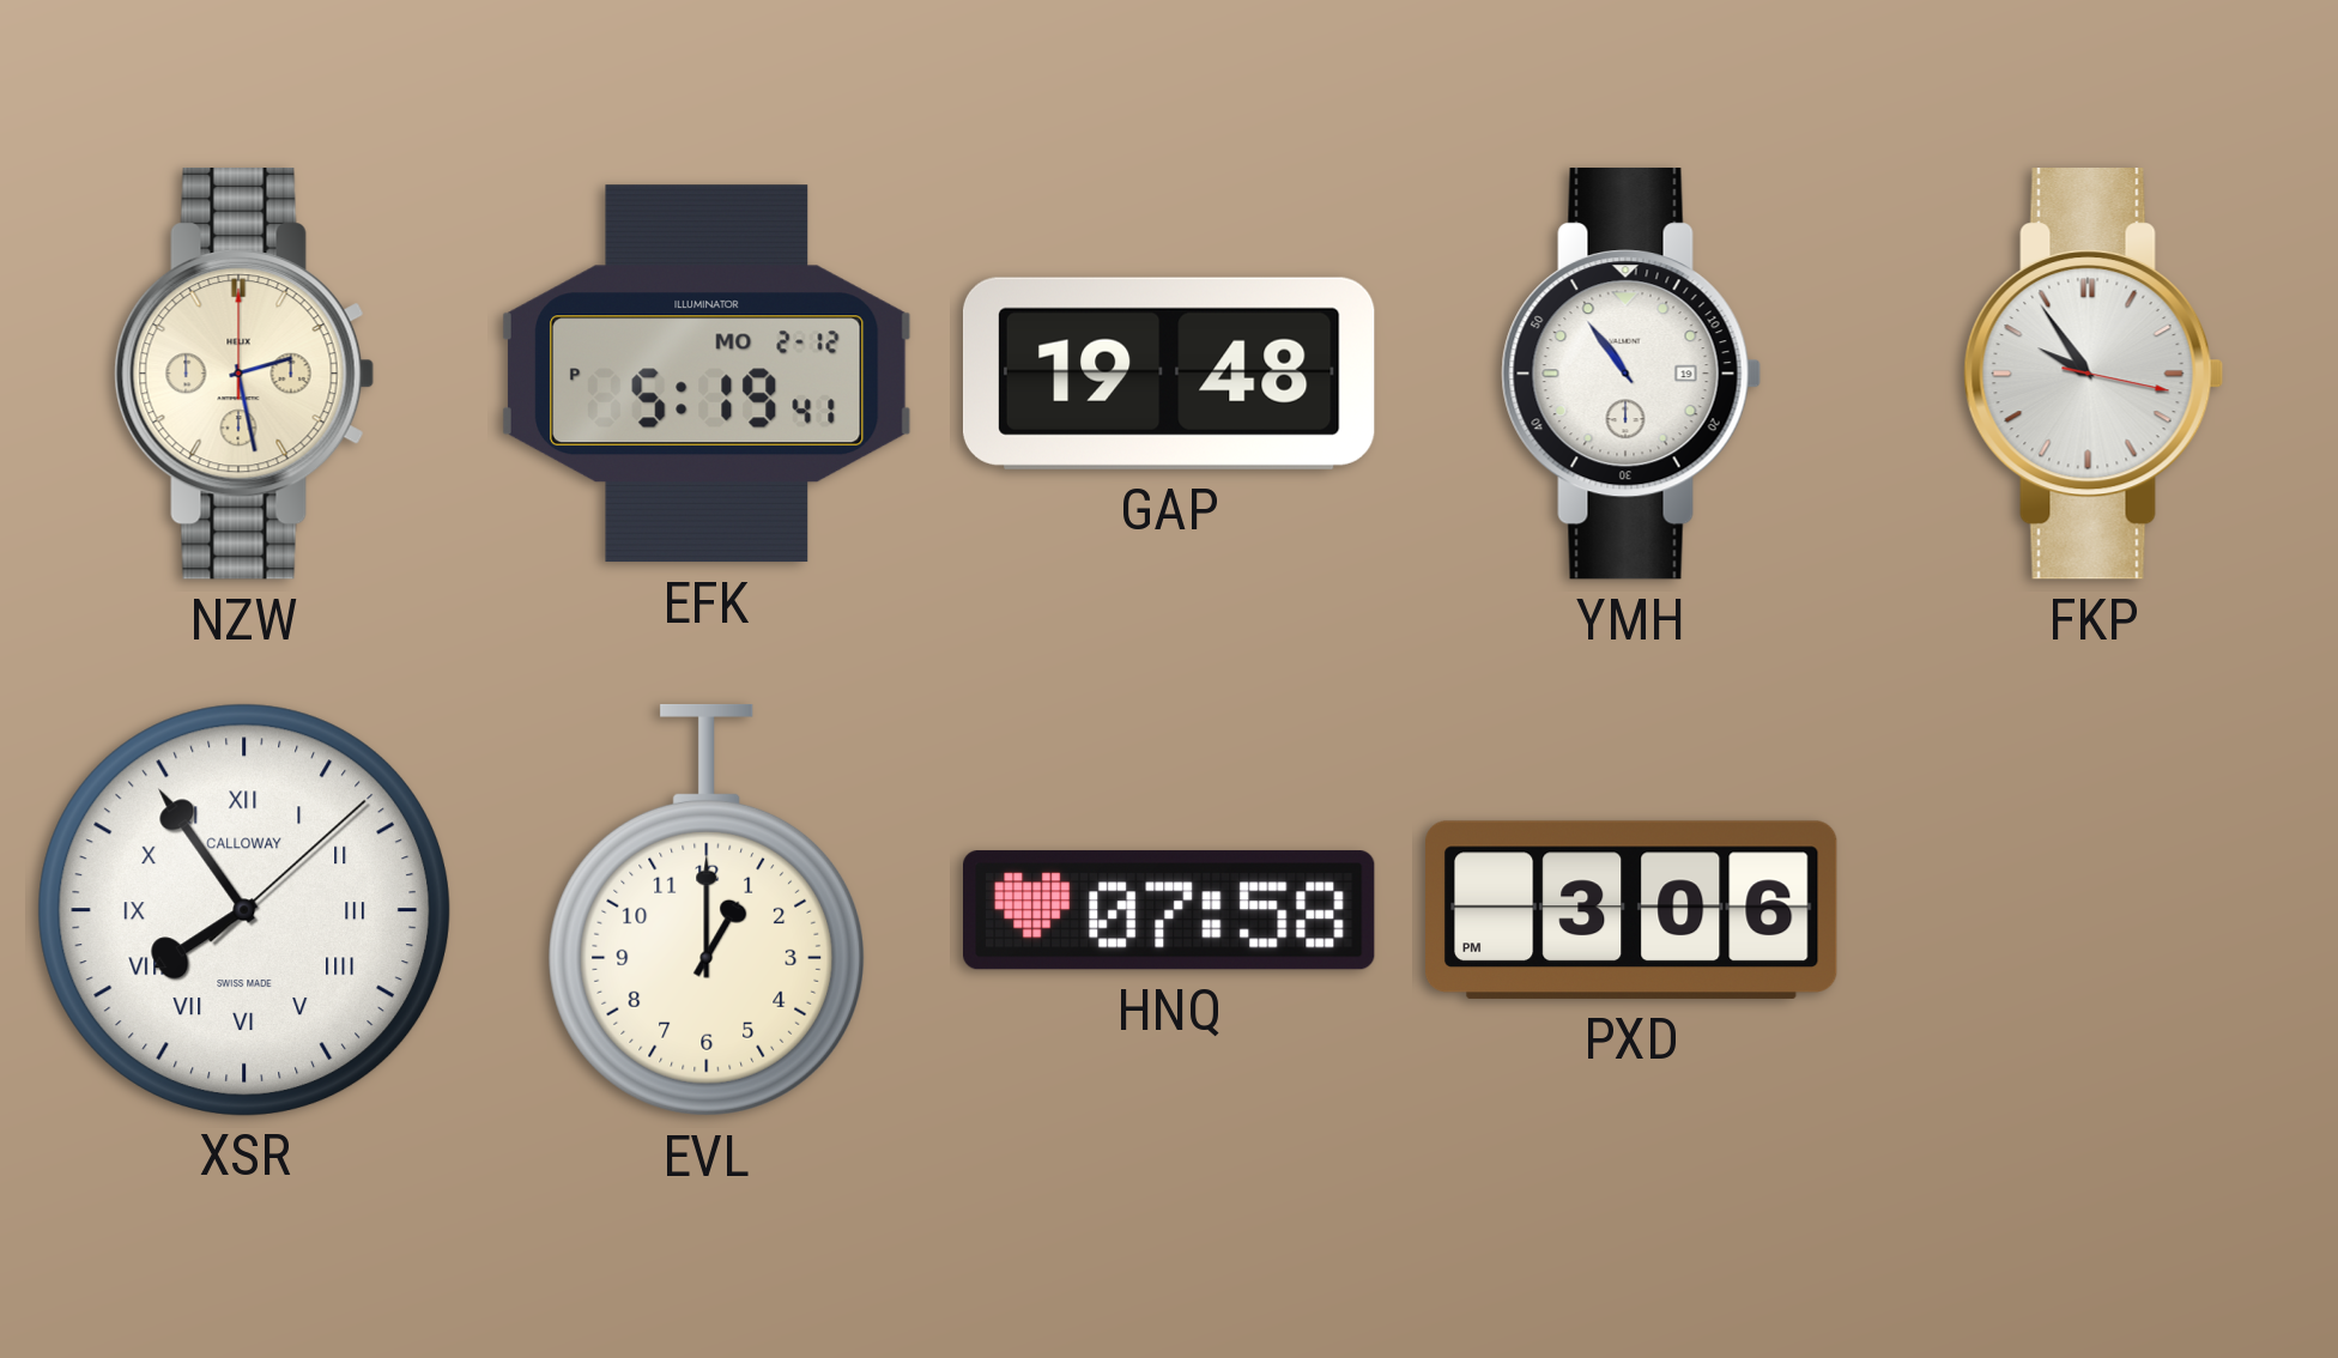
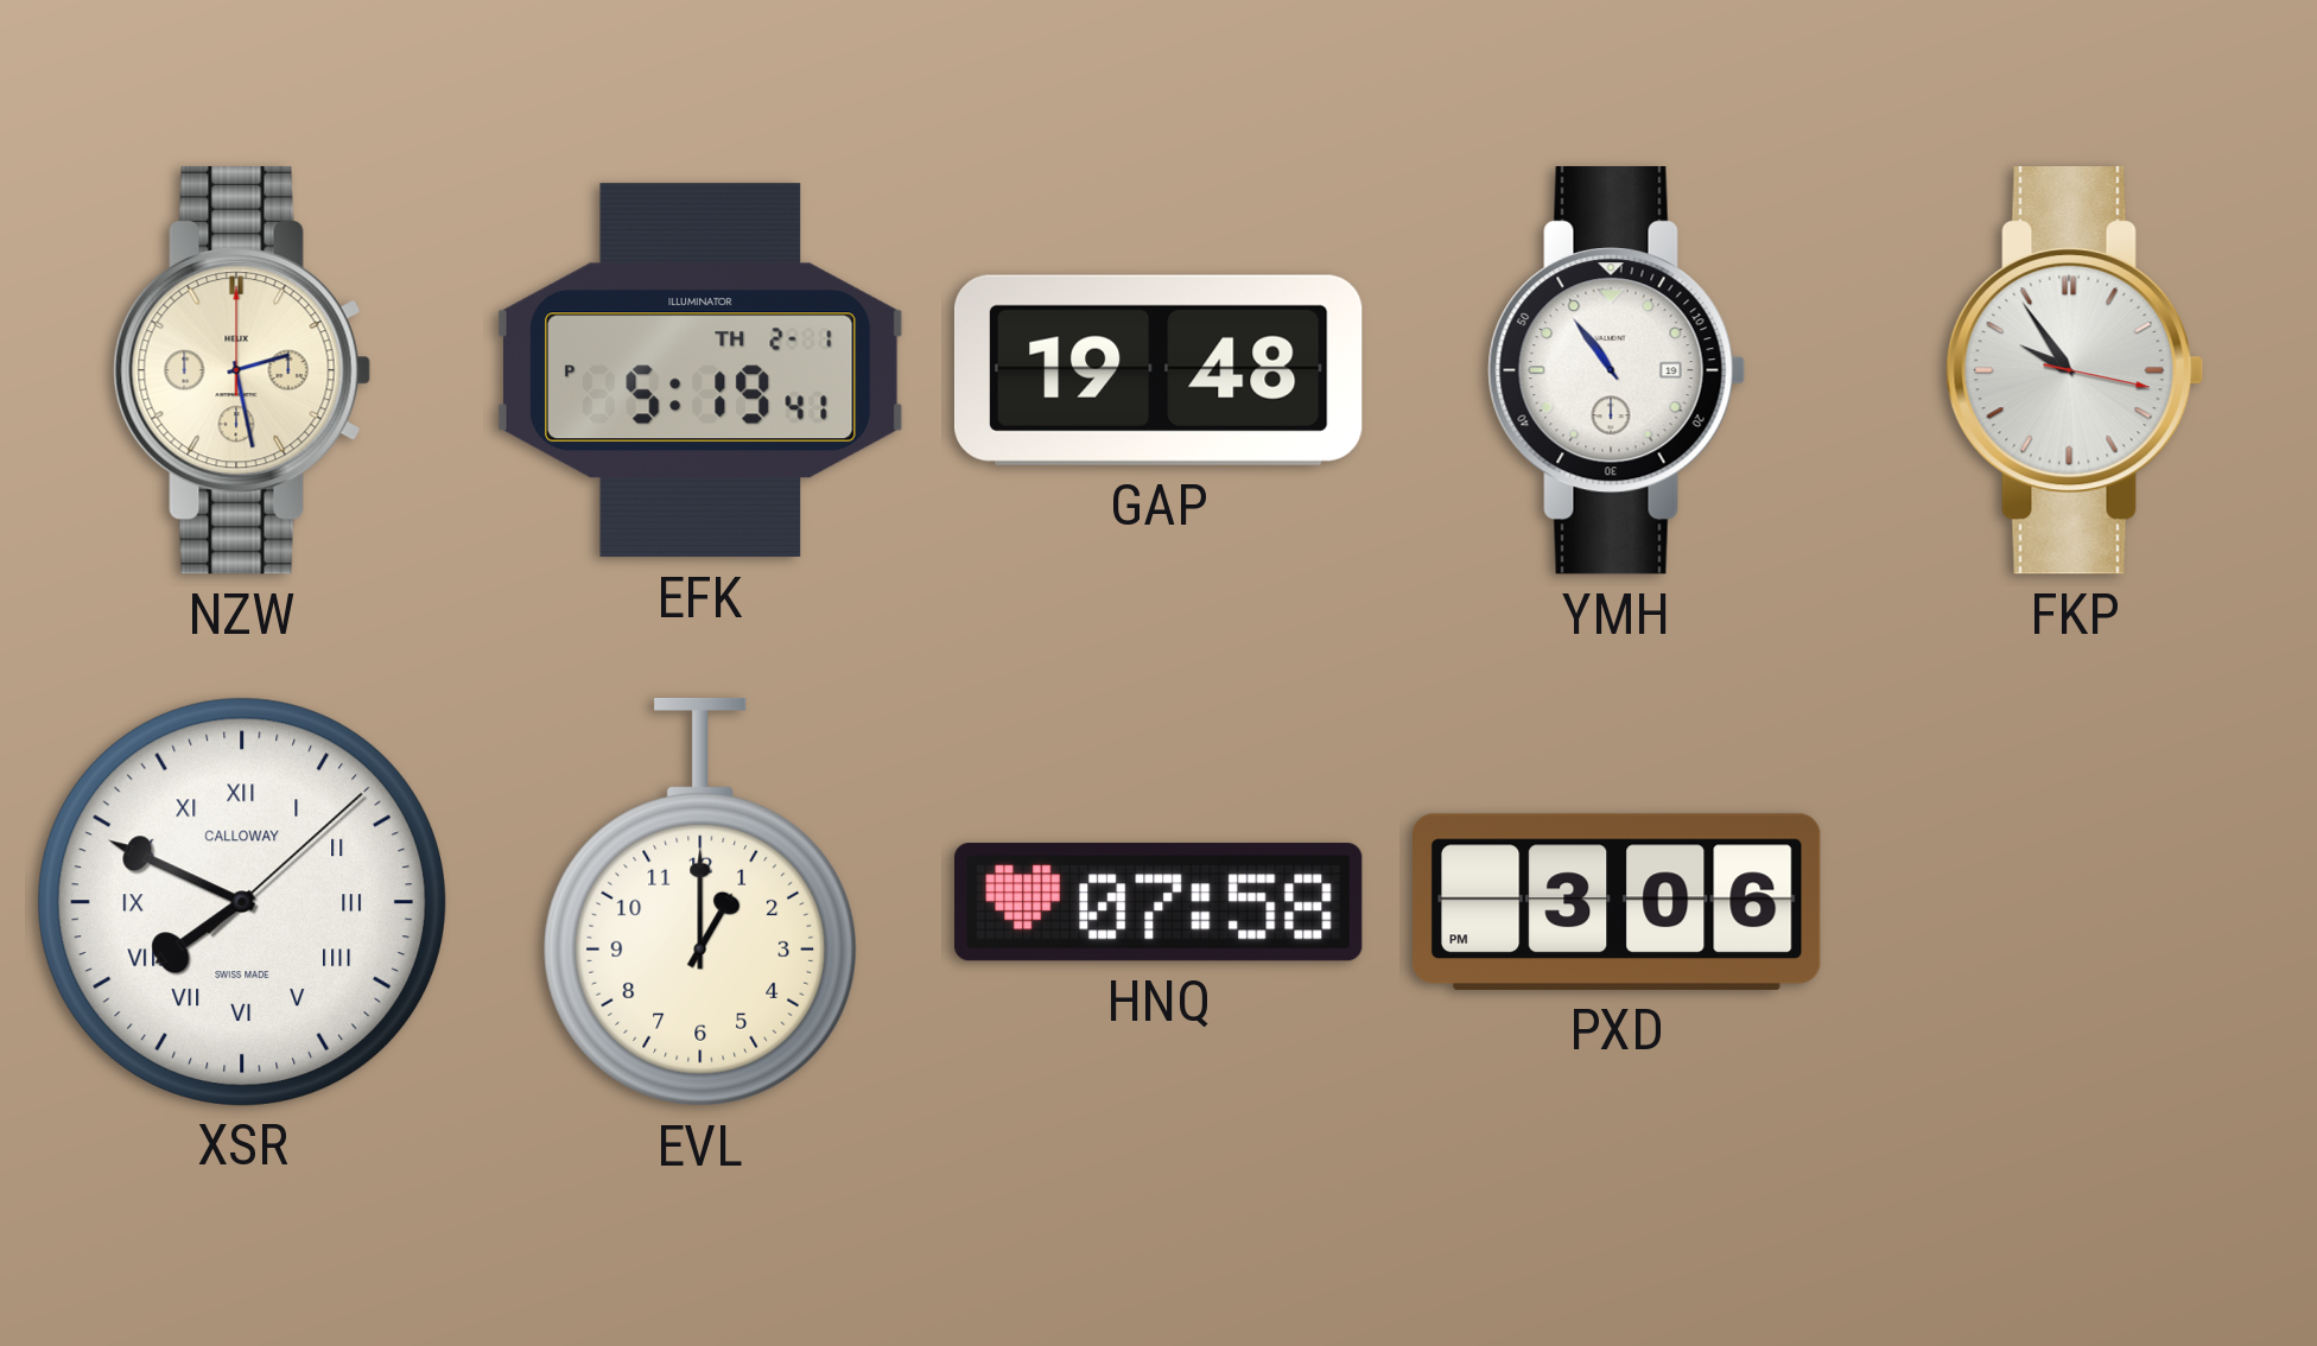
EFK date: MO 2-12 -> TH 2-1 (700, 370)
XSR: 7:54 -> 7:49 (241, 901)
